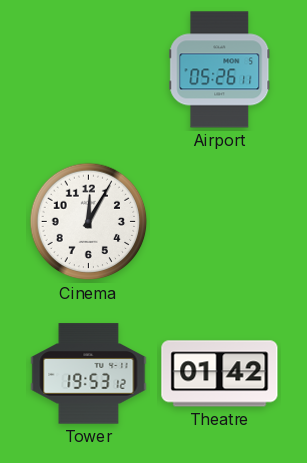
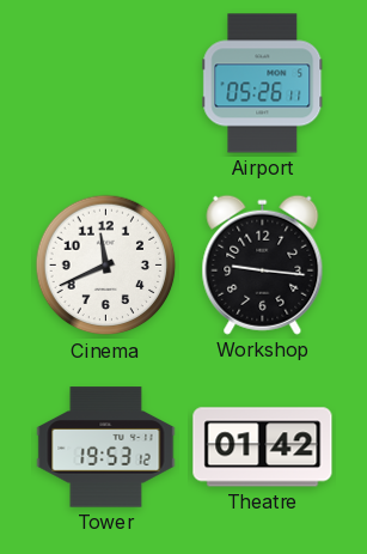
Cinema: 12:05 -> 11:41 (106, 266)
Workshop: none -> 9:16 (263, 264)
